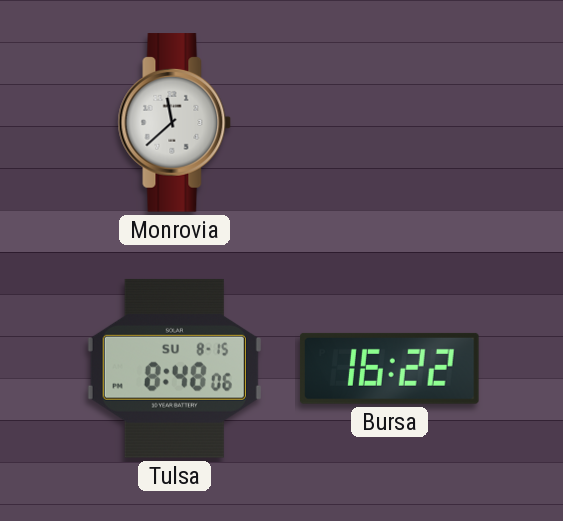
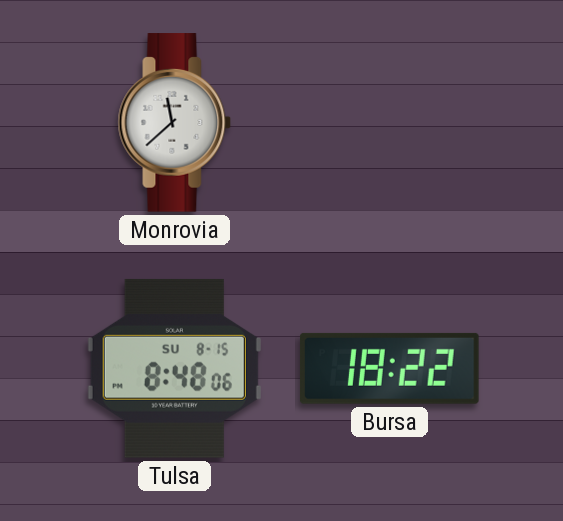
Bursa: 16:22 -> 18:22 (390, 368)
